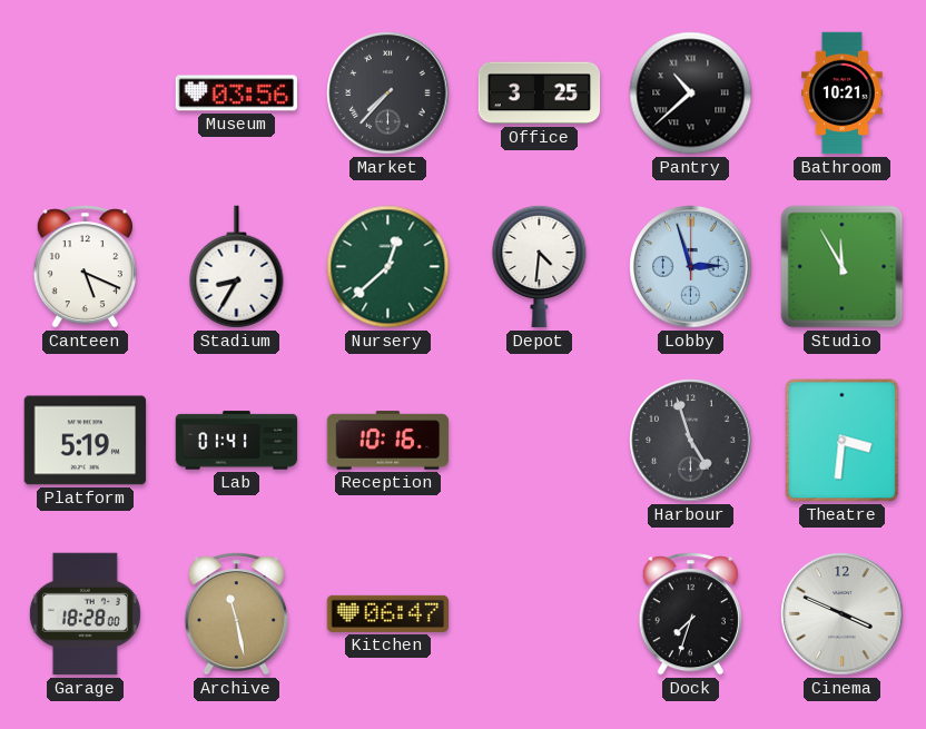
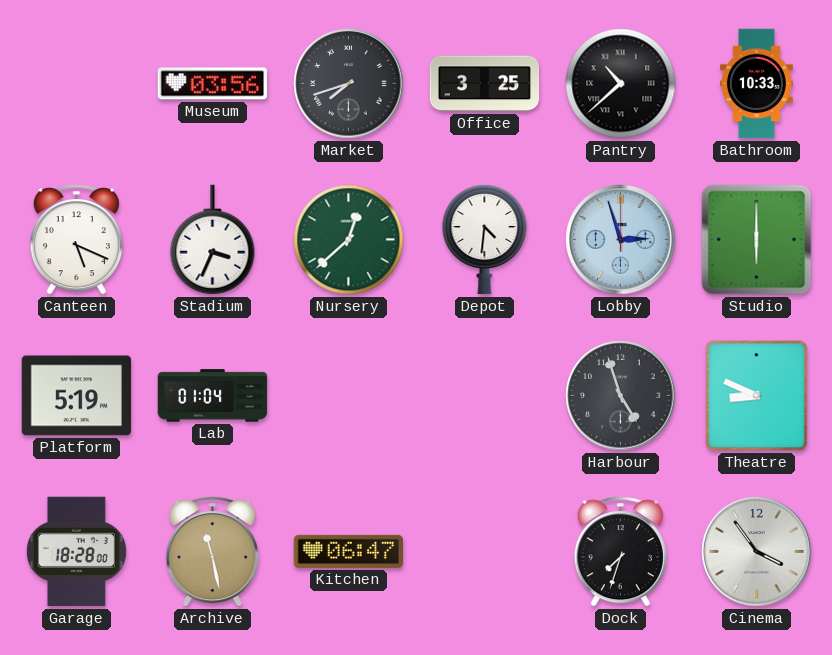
Market: 7:37 -> 7:42 (349, 84)
Bathroom: 10:21 -> 10:33 (756, 84)
Stadium: 8:35 -> 3:34 (213, 240)
Studio: 11:55 -> 6:00 (757, 240)
Lab: 01:41 -> 01:04 (213, 396)
Reception: 10:16 -> none (388, 441)
Theatre: 3:31 -> 8:49 (757, 396)
Cinema: 3:49 -> 3:54 (757, 552)
